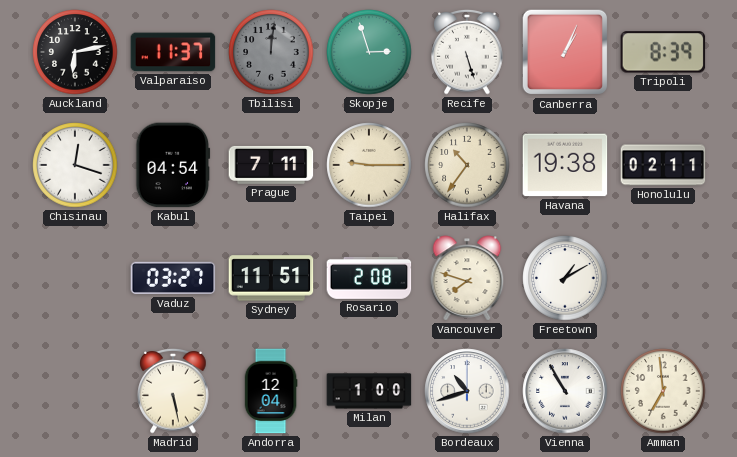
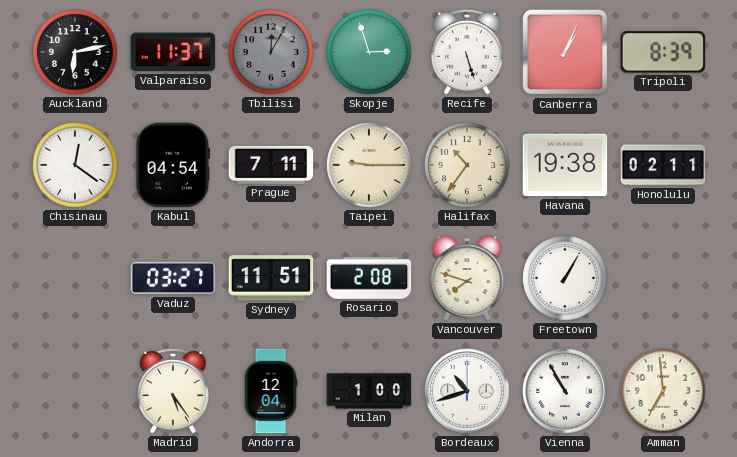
Tbilisi: 12:01 -> 12:05 (271, 52)
Chisinau: 12:18 -> 12:21 (75, 165)
Freetown: 1:10 -> 1:05 (565, 278)
Madrid: 5:28 -> 5:24 (173, 391)
